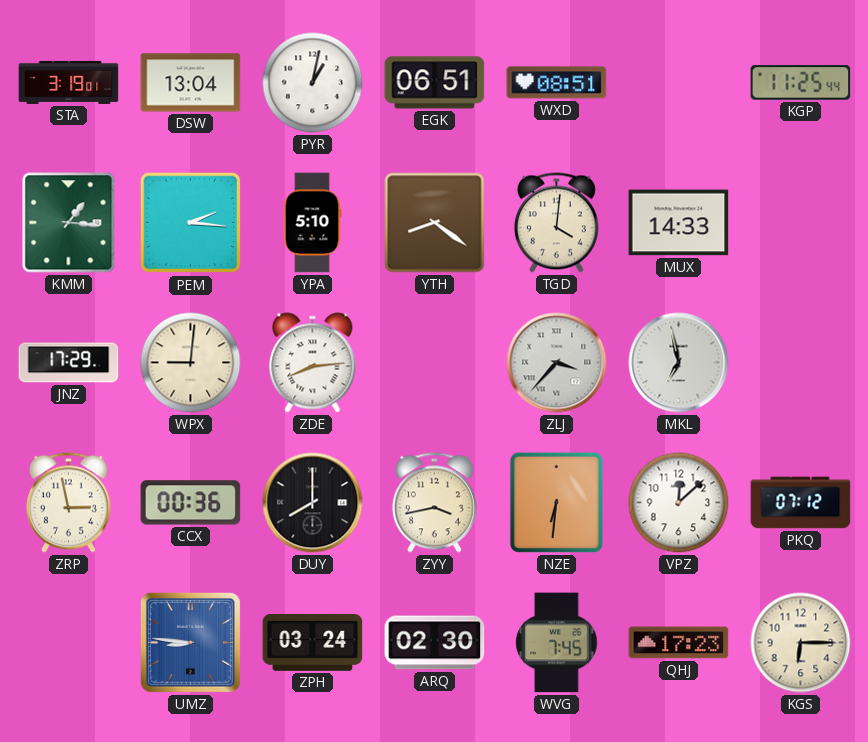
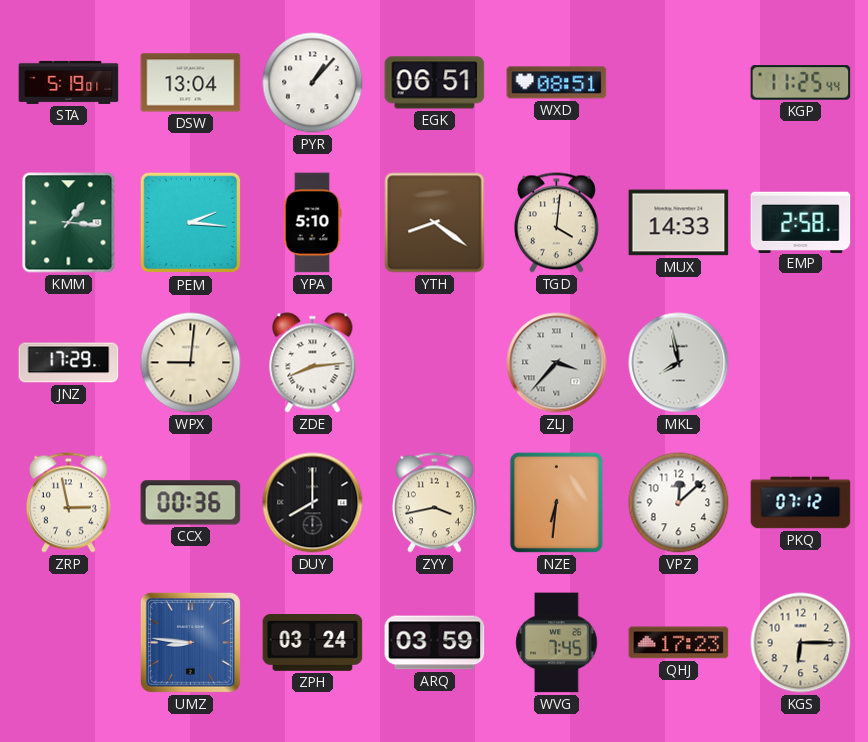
STA: 3:19 -> 5:19 (69, 82)
PYR: 1:02 -> 1:07 (313, 83)
EMP: none -> 2:58 (801, 222)
MKL: 6:58 -> 7:58 (679, 363)
ARQ: 02:30 -> 03:59 (435, 643)
